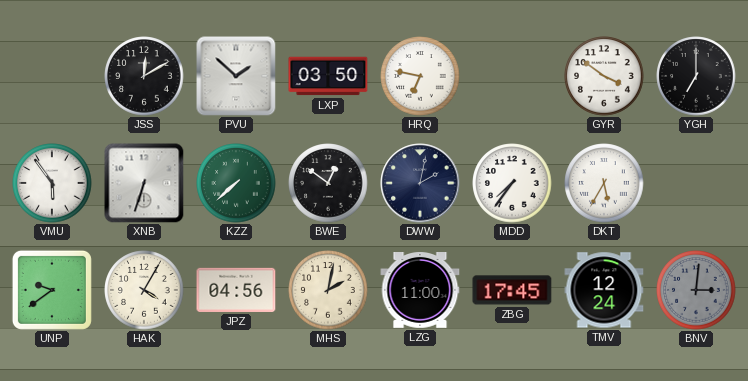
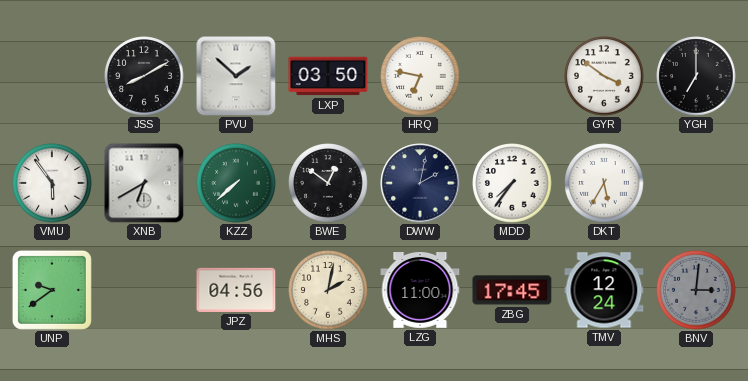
JSS: 12:10 -> 8:10 (144, 76)
XNB: 6:33 -> 6:40 (144, 183)
HAK: 4:05 -> none (144, 290)
